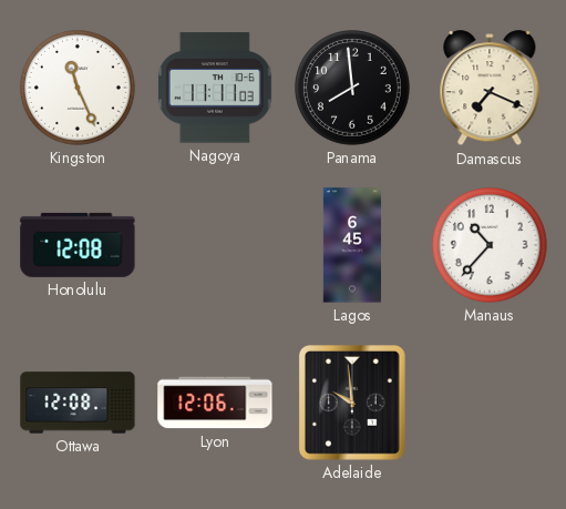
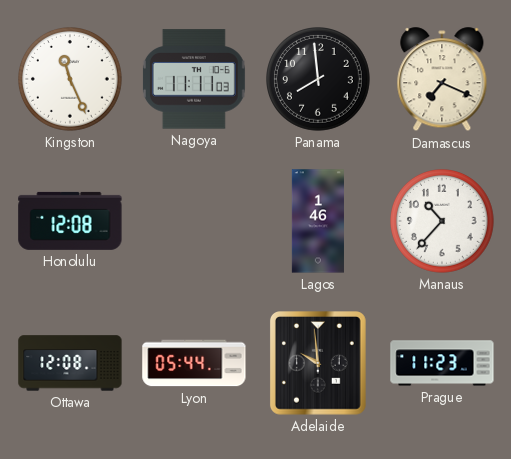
Lagos: 6:45 -> 1:46 (318, 221)
Lyon: 12:06 -> 05:44 (194, 363)
Prague: none -> 11:23 (442, 363)
